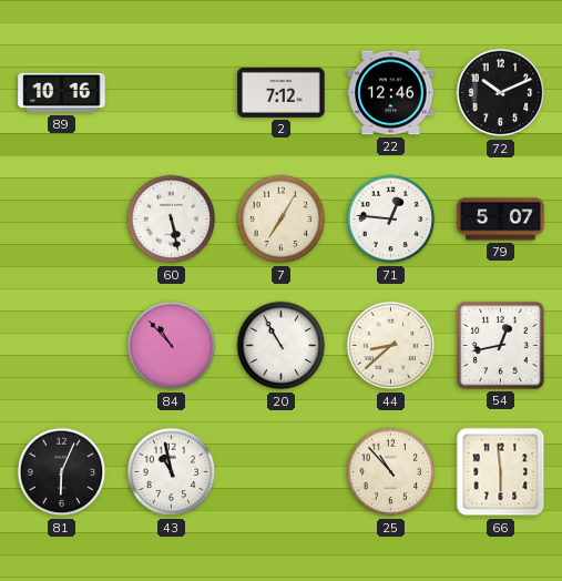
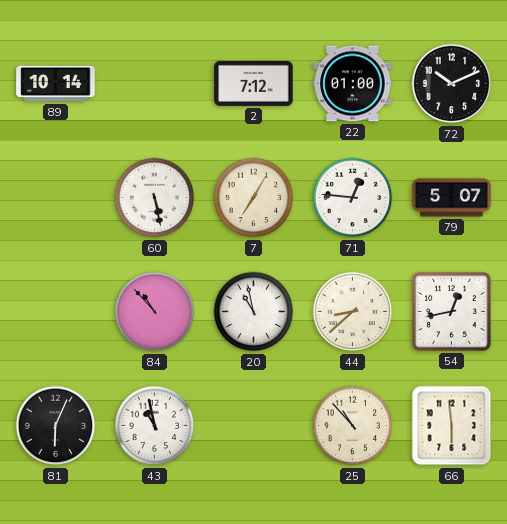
89: 10:16 -> 10:14 (56, 84)
22: 12:46 -> 01:00 (353, 84)
20: 10:55 -> 10:58 (254, 312)
